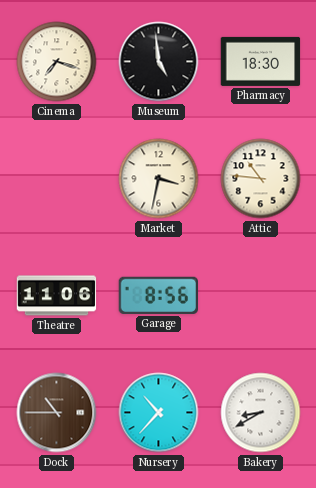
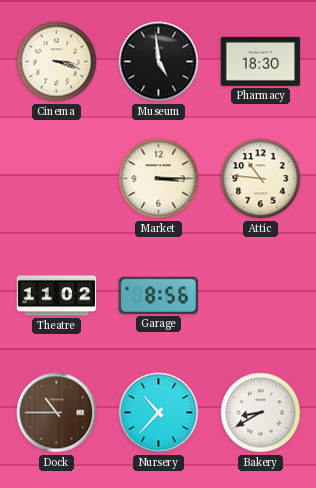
Cinema: 7:18 -> 3:18 (57, 62)
Market: 3:32 -> 3:15 (159, 179)
Theatre: 11:06 -> 11:02 (57, 296)
